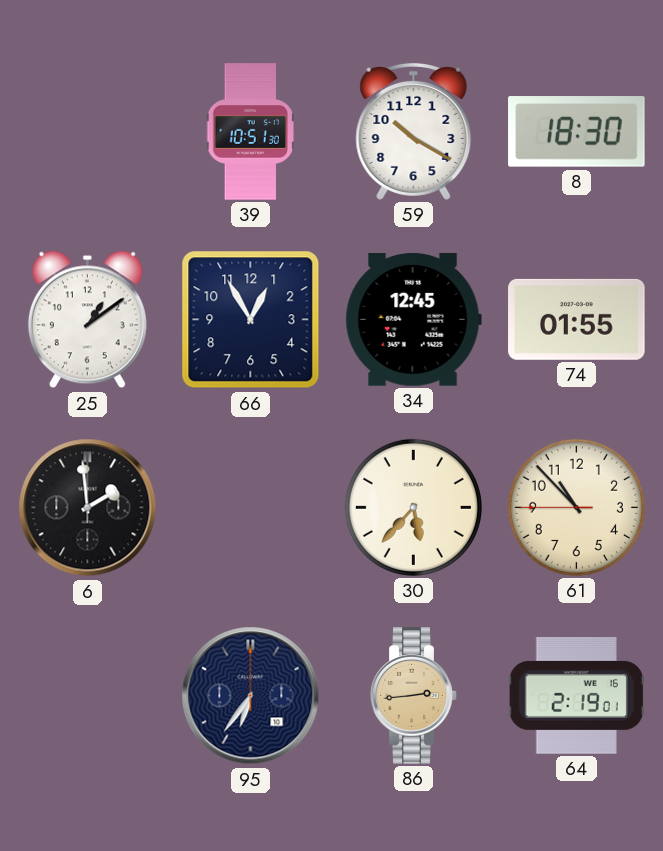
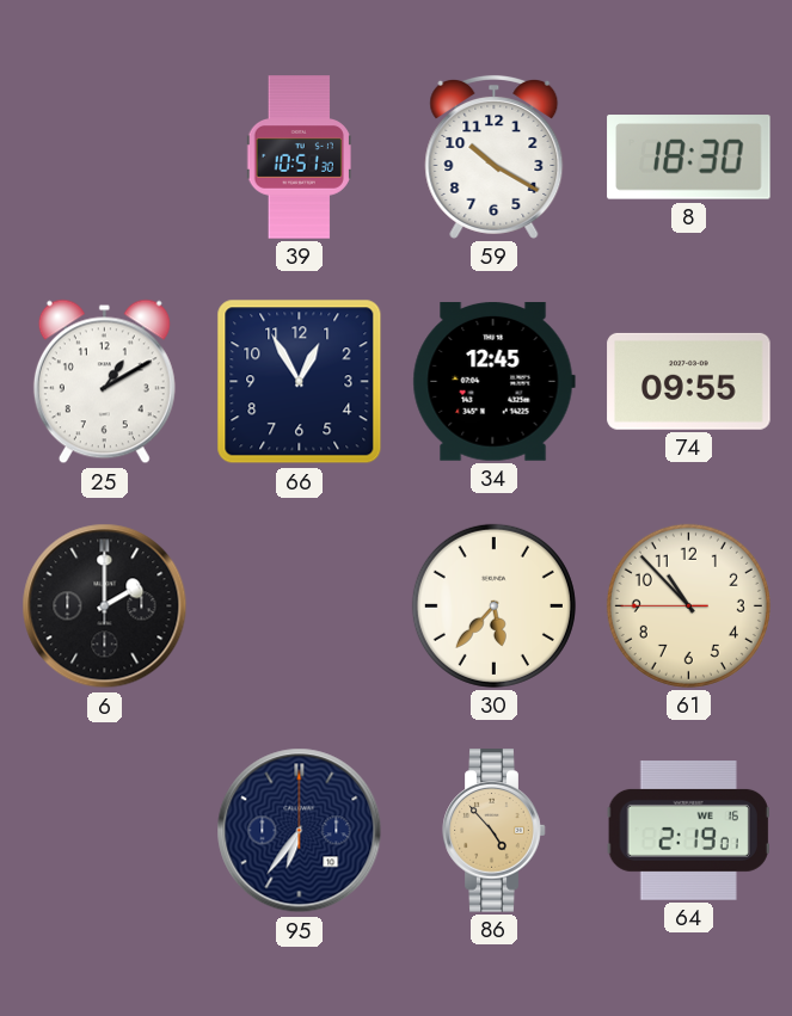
25: 1:09 -> 1:10 (104, 382)
74: 01:55 -> 09:55 (689, 381)
6: 1:59 -> 2:00 (105, 606)
86: 2:44 -> 4:53 (495, 831)
